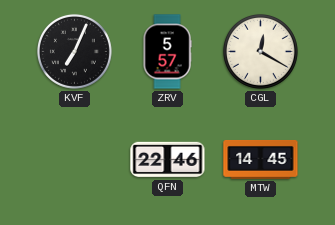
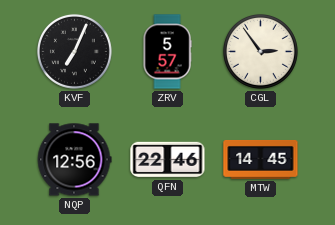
CGL: 12:20 -> 2:54 (260, 51)
NQP: none -> 12:56 (74, 160)
